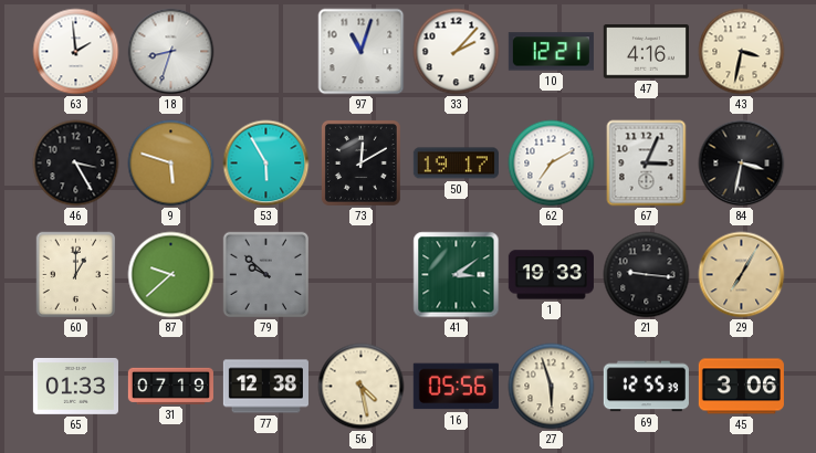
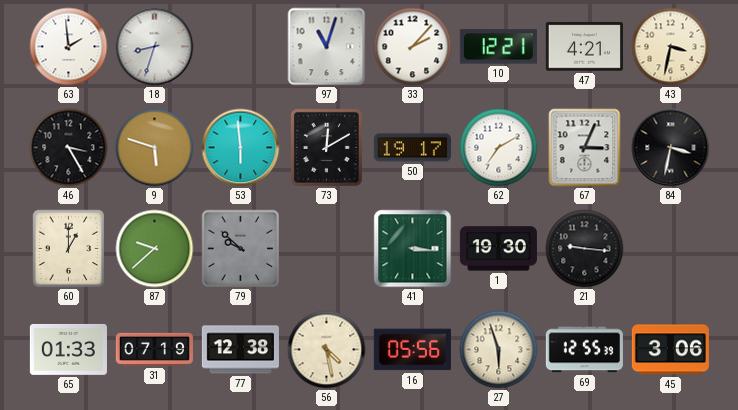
47: 4:16 -> 4:21 (584, 47)
53: 5:55 -> 5:59 (241, 148)
41: 3:09 -> 3:16 (413, 249)
1: 19:33 -> 19:30 (498, 249)
29: 7:05 -> none (742, 275)
